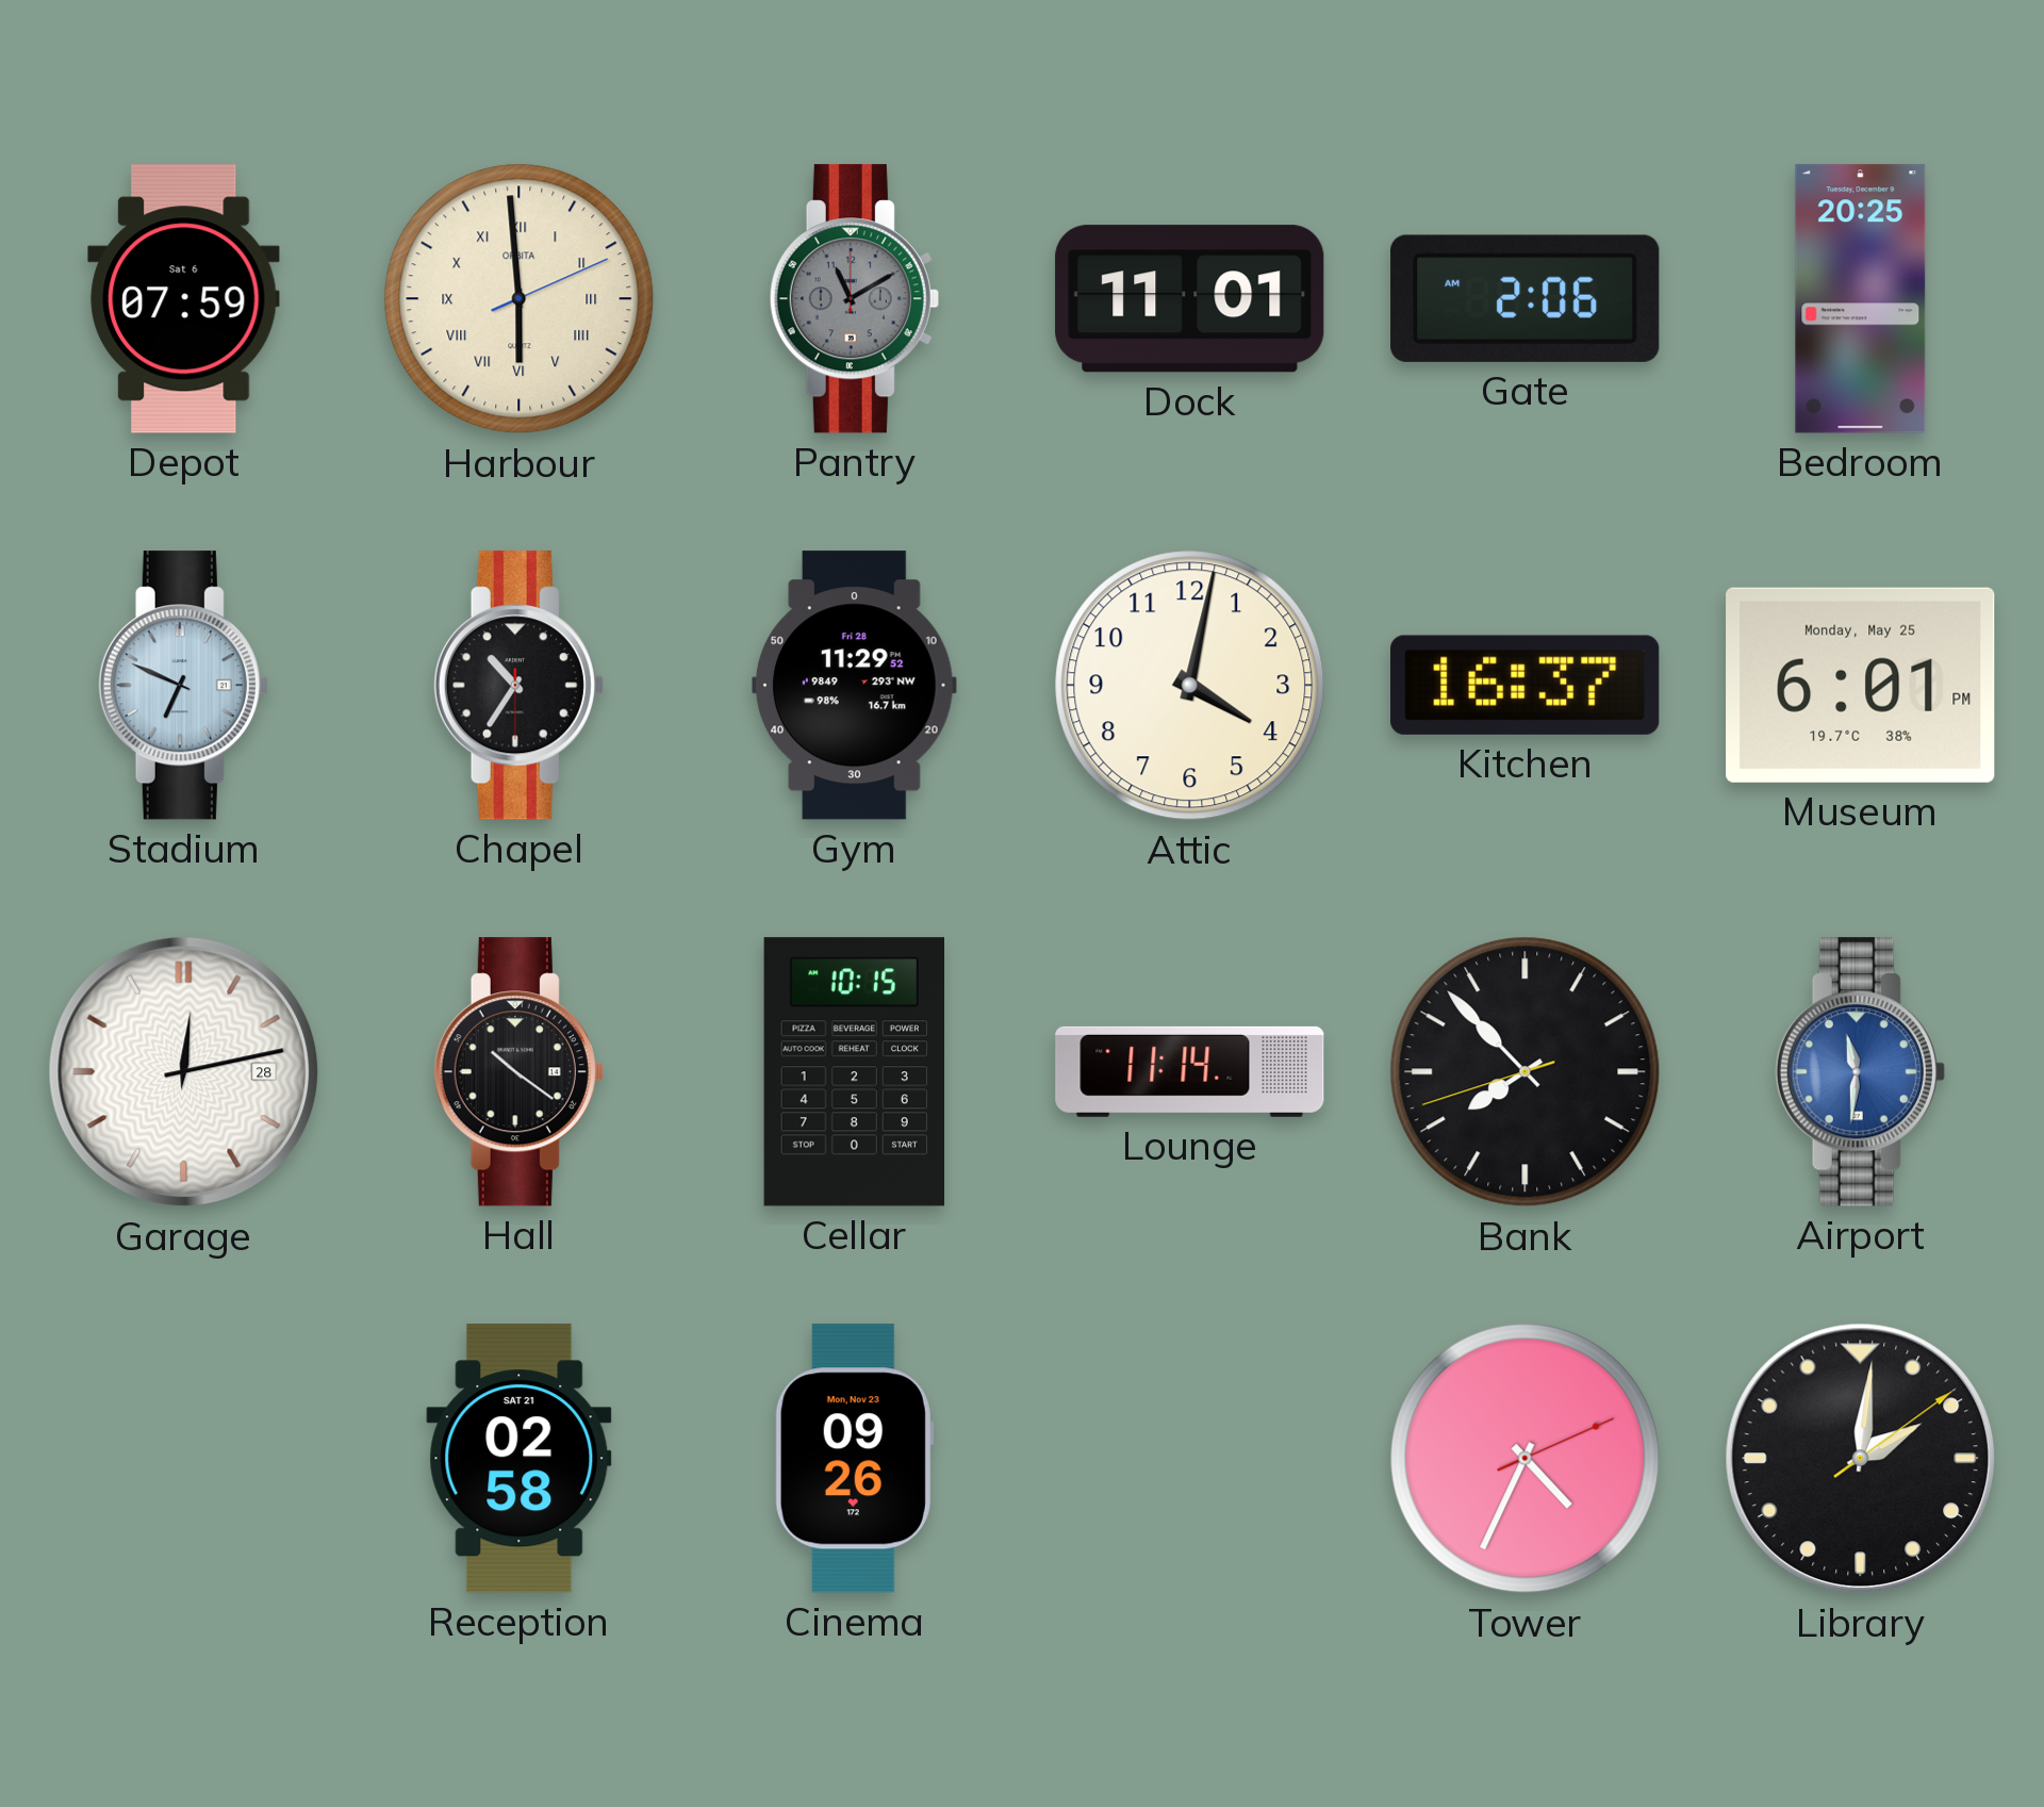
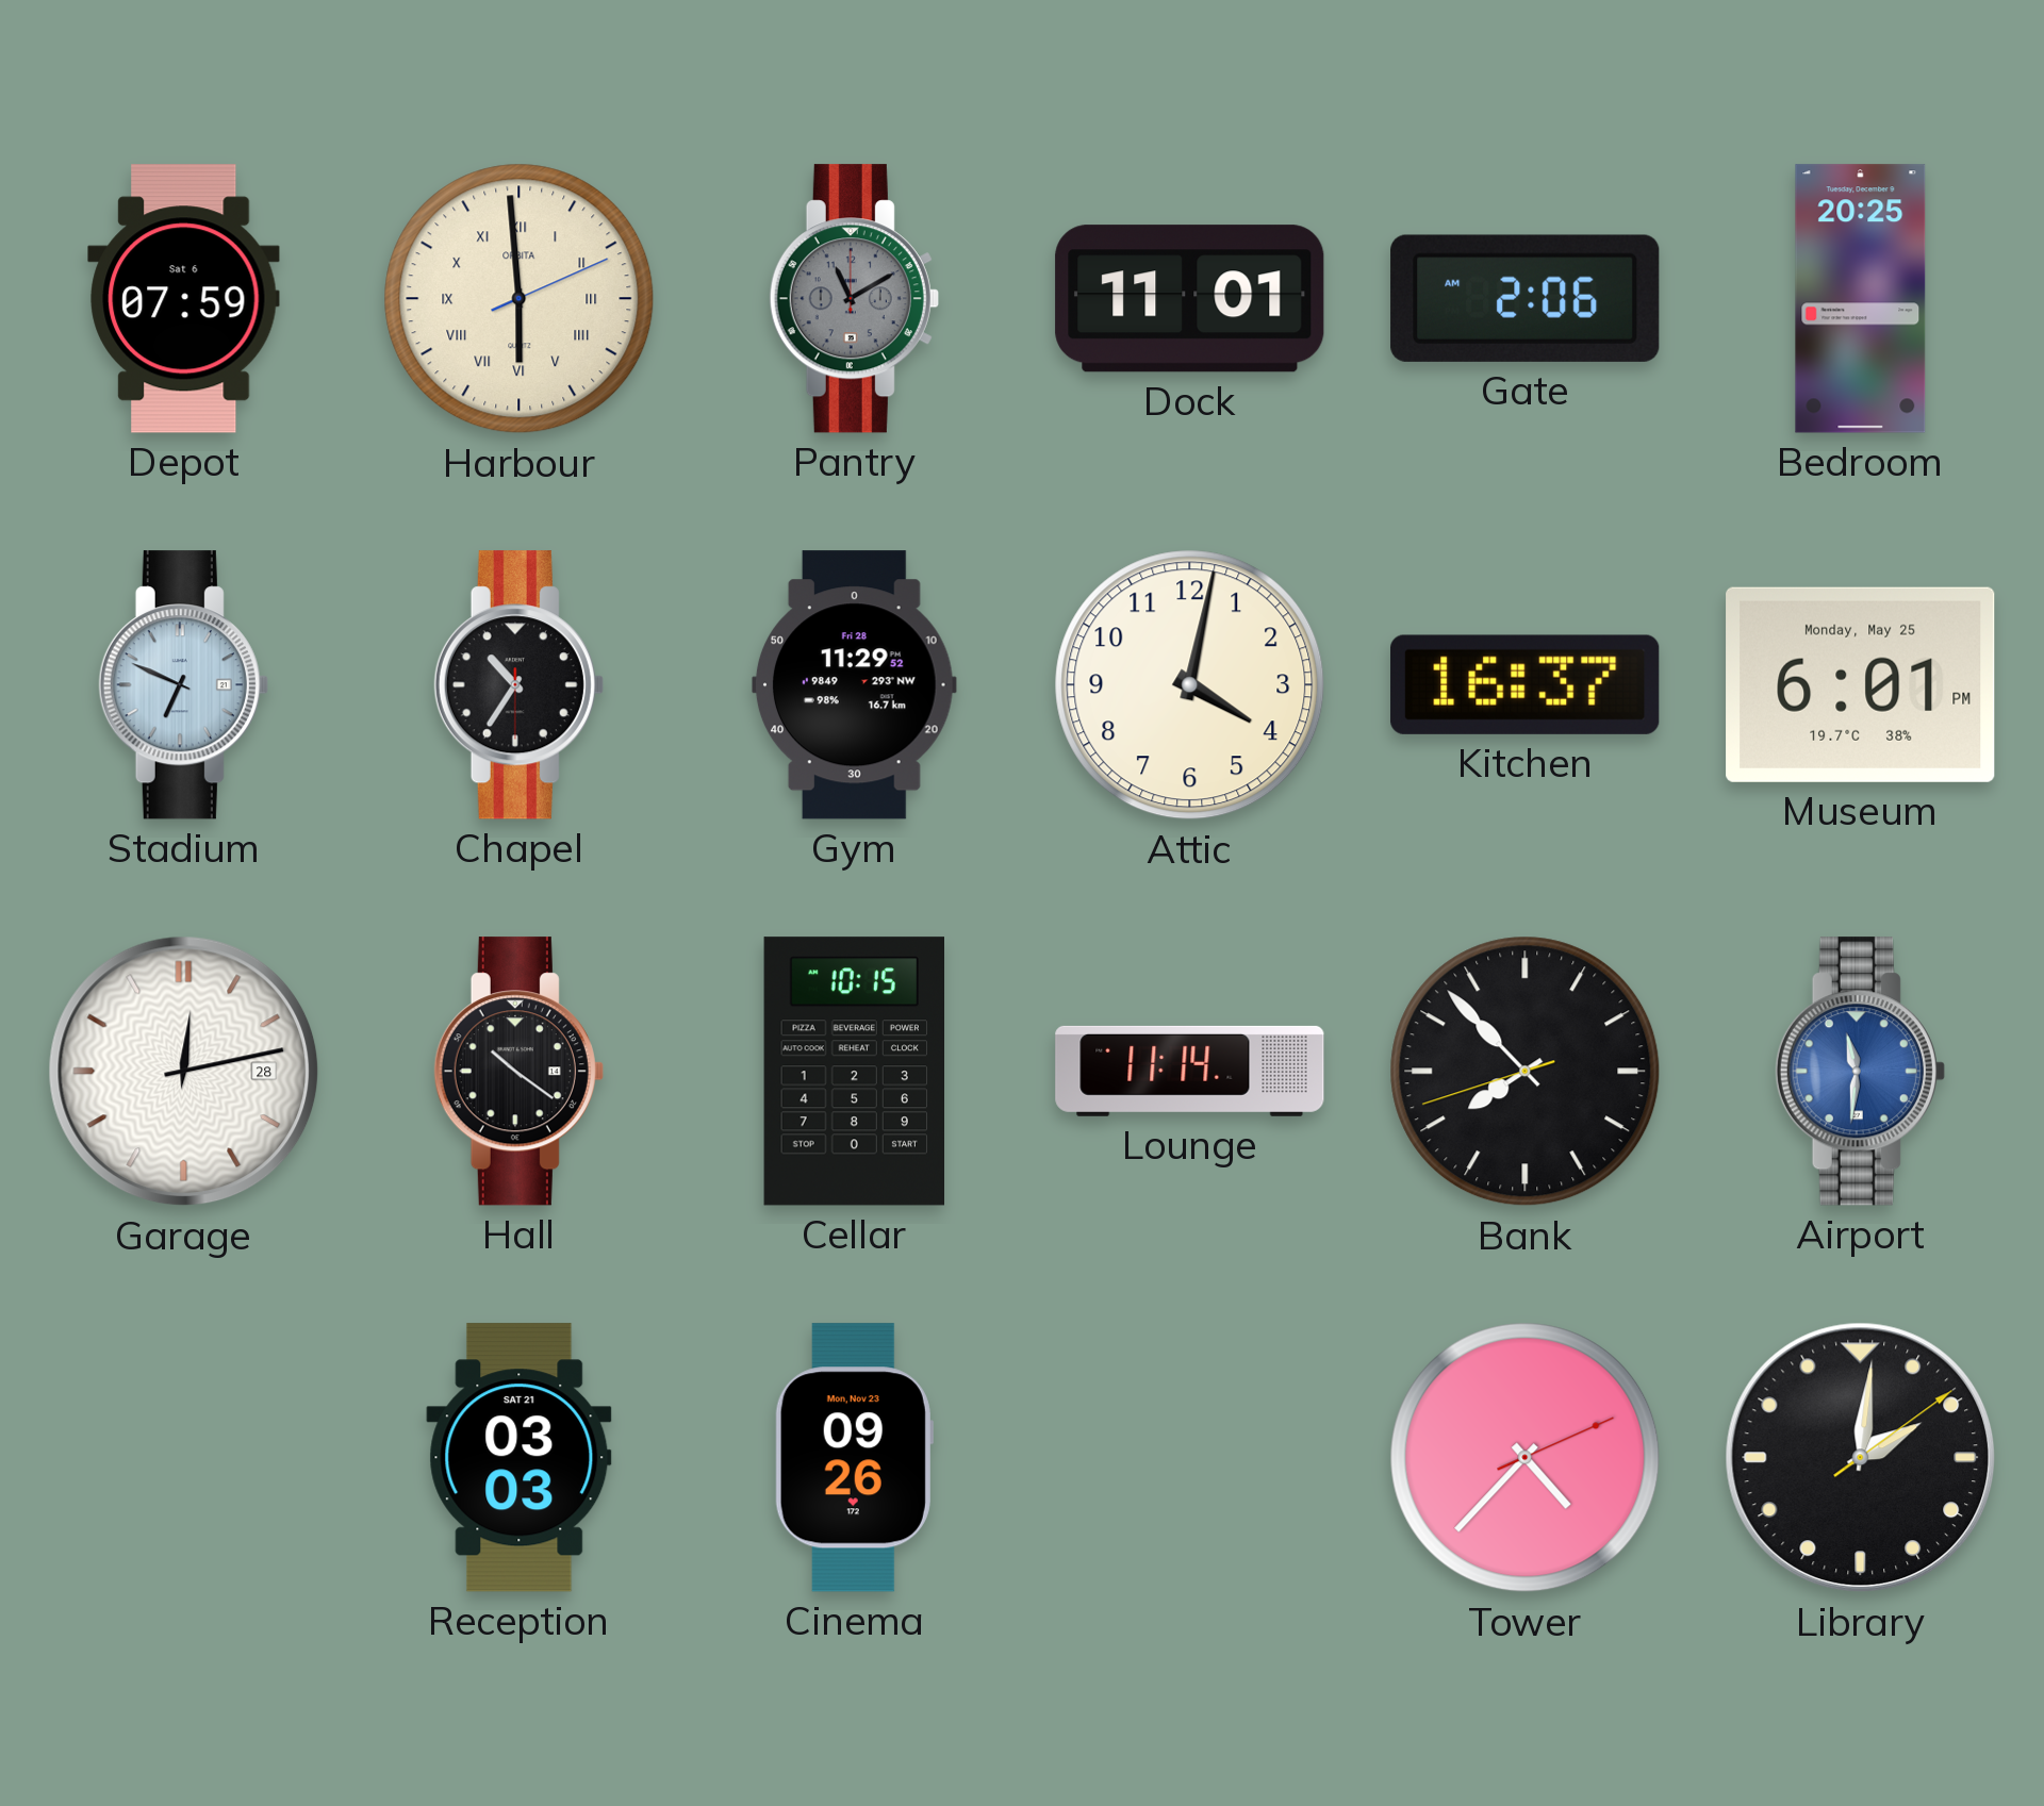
Reception: 02:58 -> 03:03 (520, 1458)
Tower: 4:34 -> 4:37 (1526, 1458)
